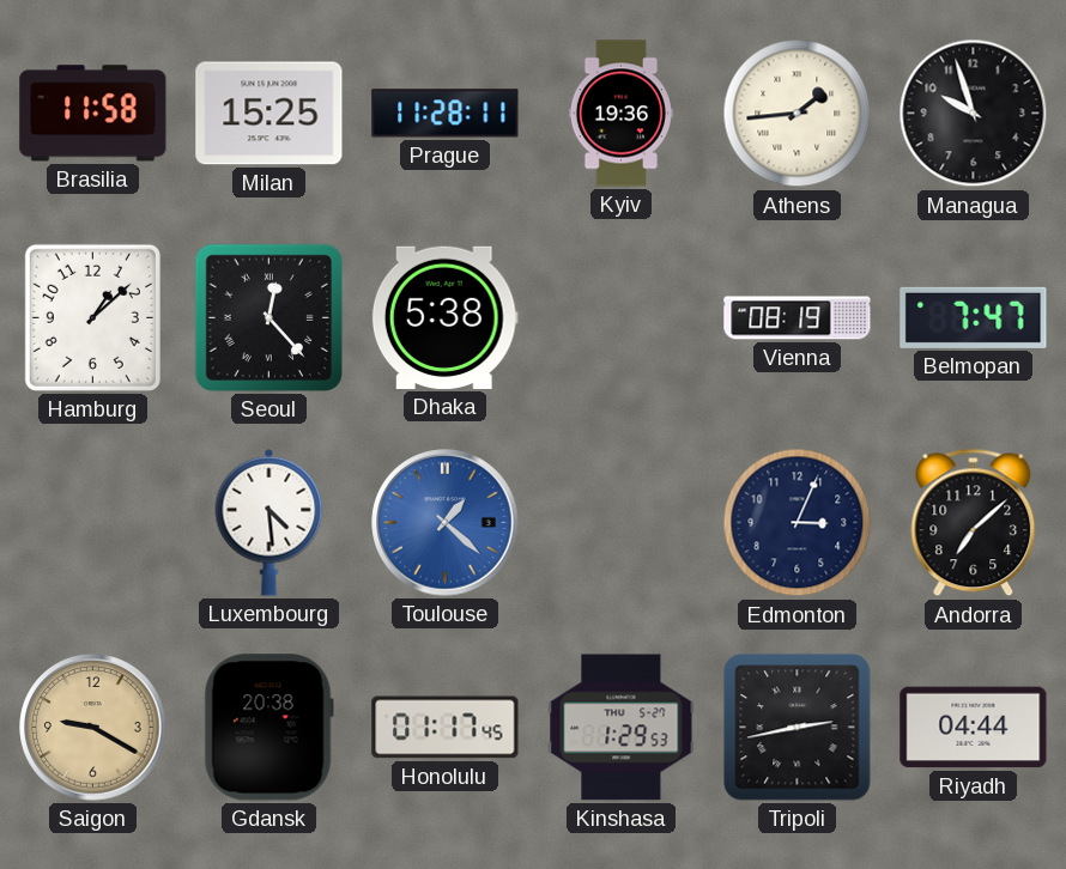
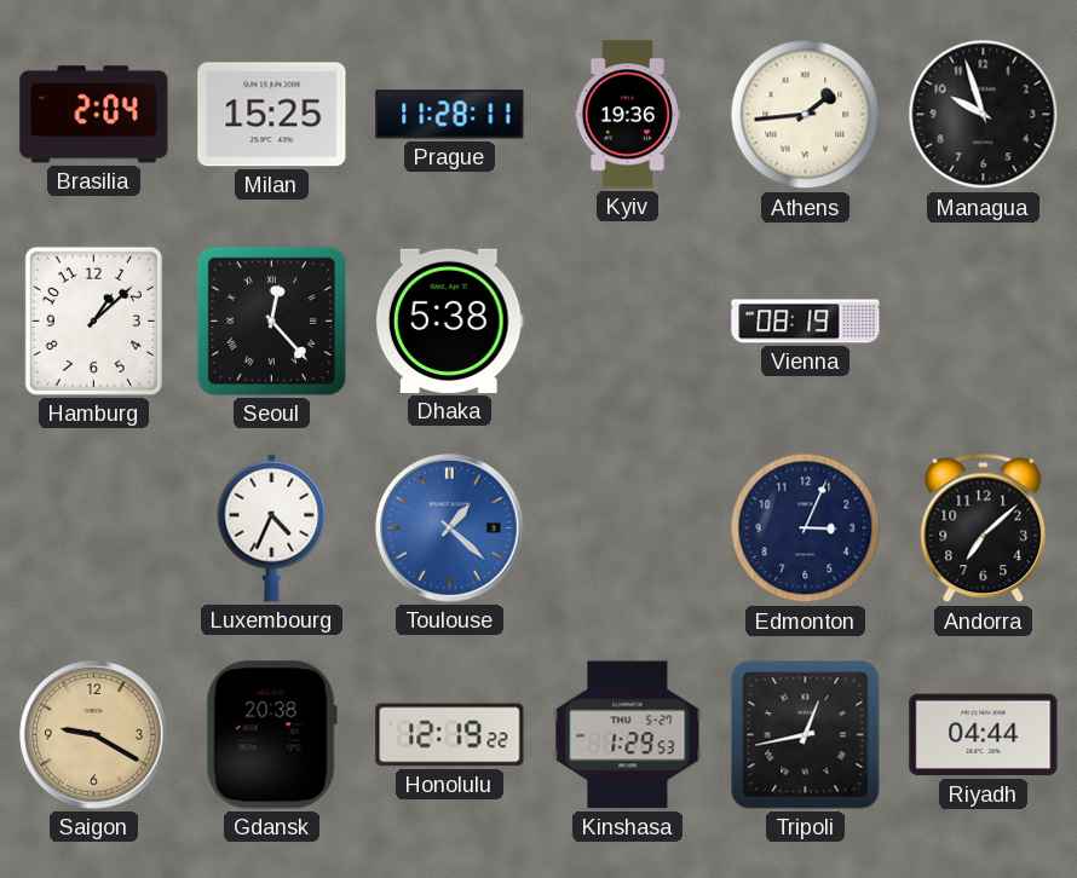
Brasilia: 11:58 -> 2:04 (94, 115)
Belmopan: 7:47 -> none (974, 317)
Luxembourg: 4:29 -> 4:34 (272, 527)
Honolulu: 01:17 -> 12:19 (450, 735)
Tripoli: 2:43 -> 12:43 (806, 735)
